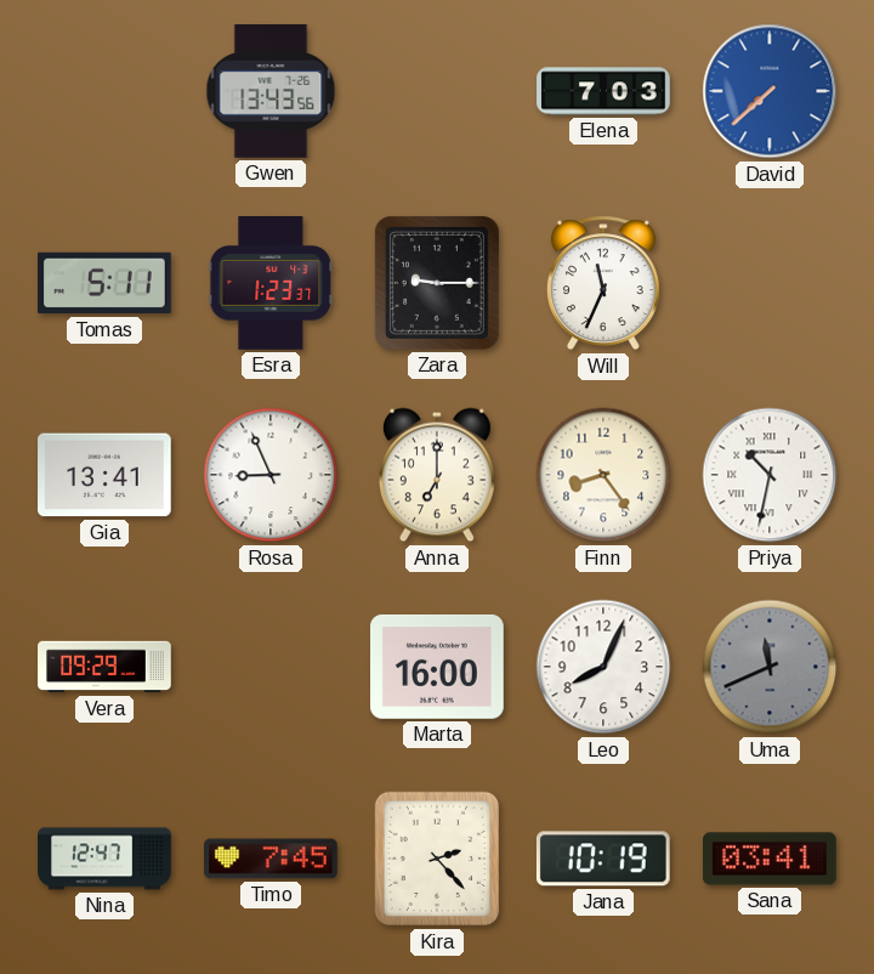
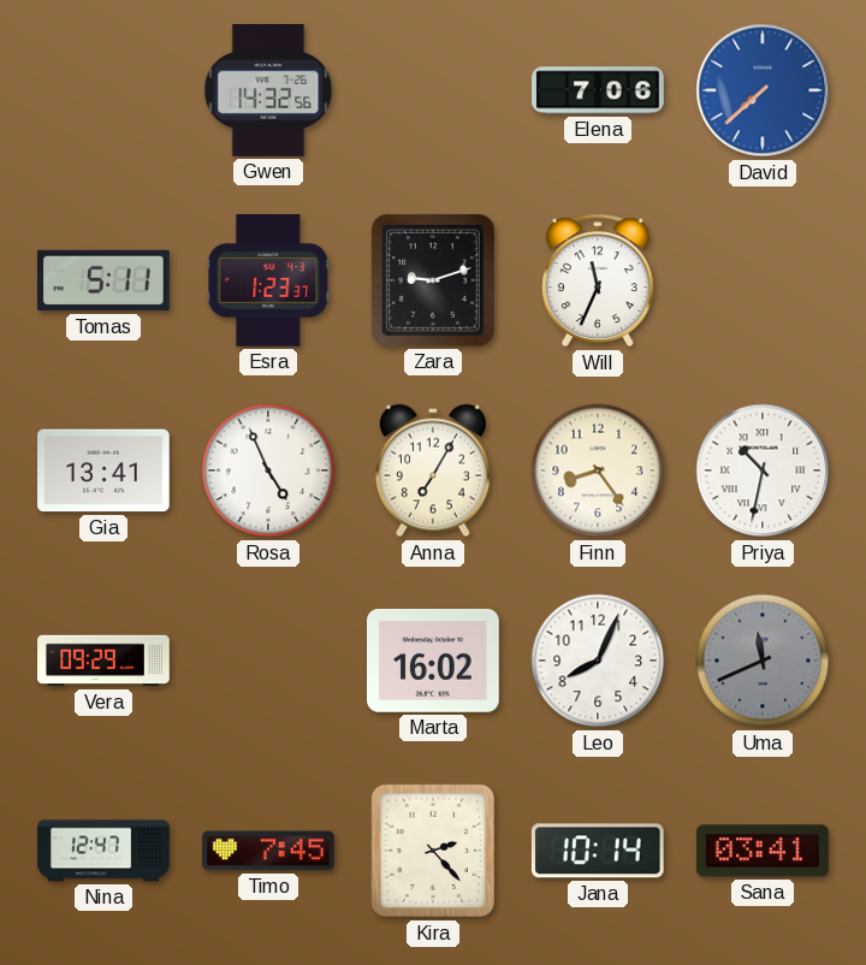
Gwen: 13:43 -> 14:32 (268, 91)
Elena: 7:03 -> 7:06 (598, 90)
Zara: 9:15 -> 9:12 (433, 280)
Rosa: 8:56 -> 4:56 (268, 470)
Anna: 7:00 -> 7:05 (433, 470)
Marta: 16:00 -> 16:02 (434, 661)
Jana: 10:19 -> 10:14 (598, 851)
